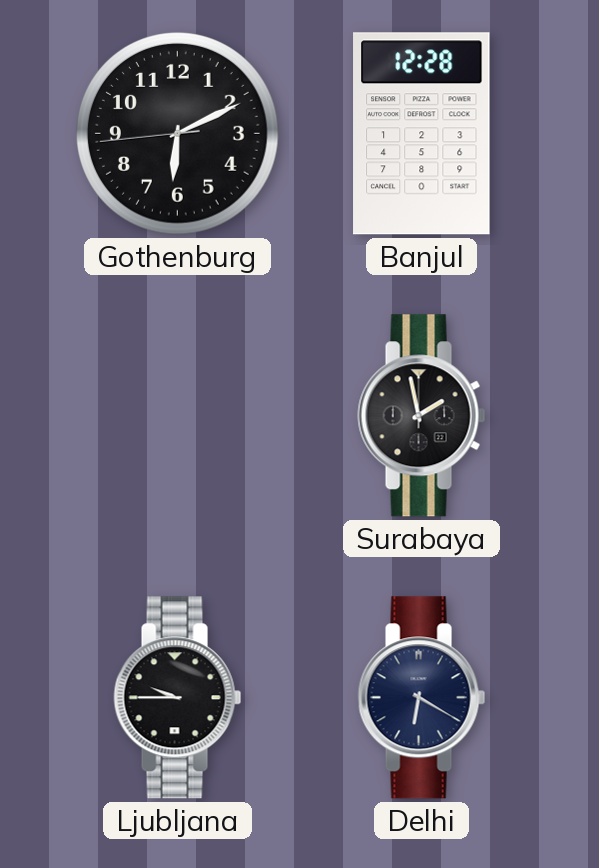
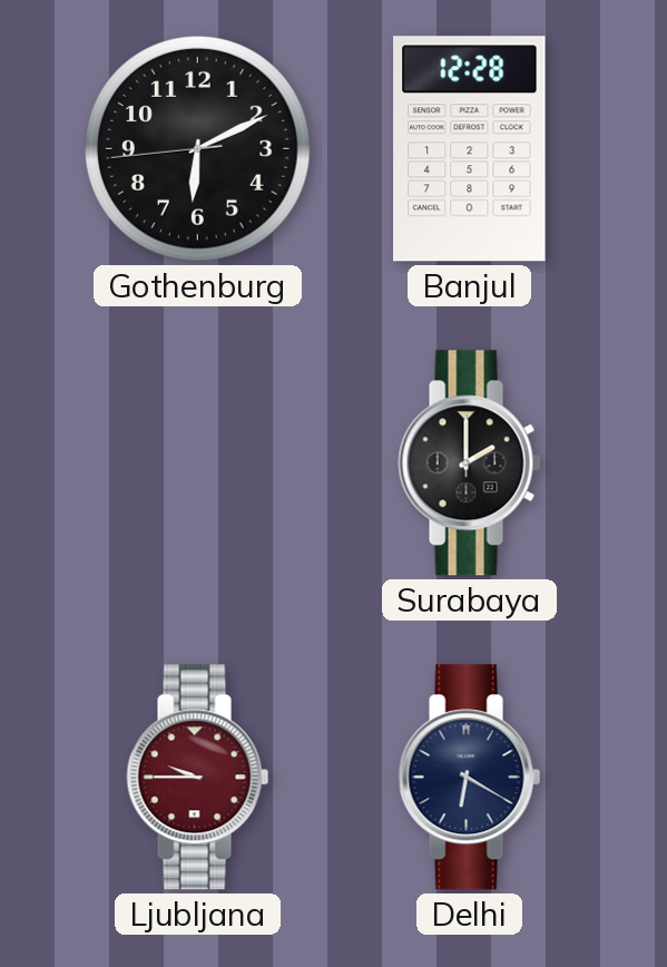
Surabaya: 1:58 -> 2:00 (470, 463)
Ljubljana dial: black -> burgundy (198, 778)
